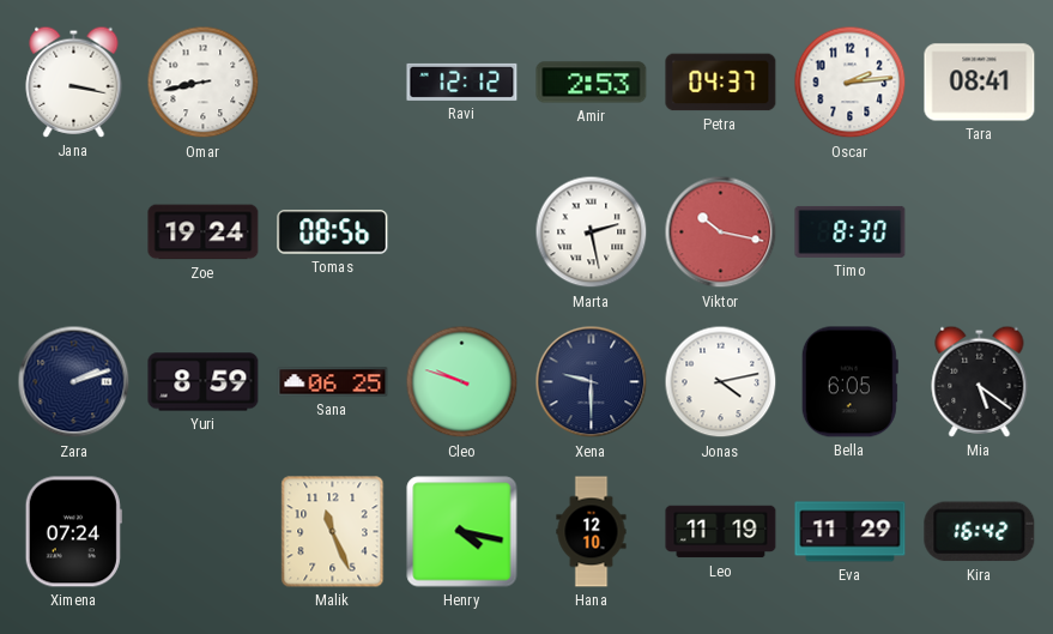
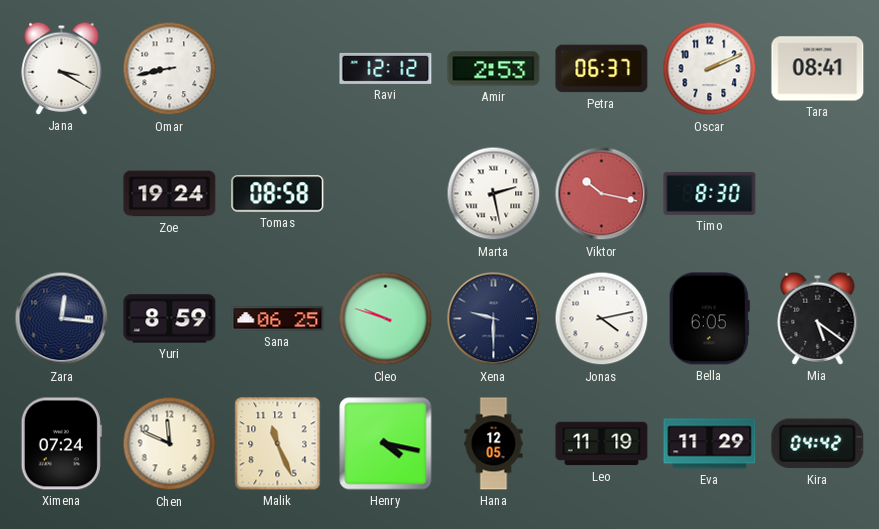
Jana: 3:17 -> 3:20 (62, 68)
Petra: 04:37 -> 06:37 (602, 69)
Oscar: 2:14 -> 2:11 (710, 69)
Tomas: 08:56 -> 08:58 (278, 194)
Zara: 2:12 -> 12:16 (62, 319)
Chen: none -> 11:49 (170, 444)
Hana: 12:10 -> 12:05 (494, 444)
Kira: 16:42 -> 04:42 (818, 444)
